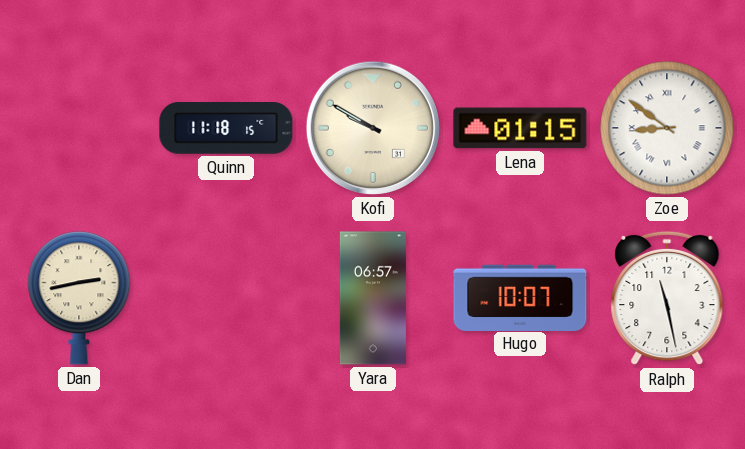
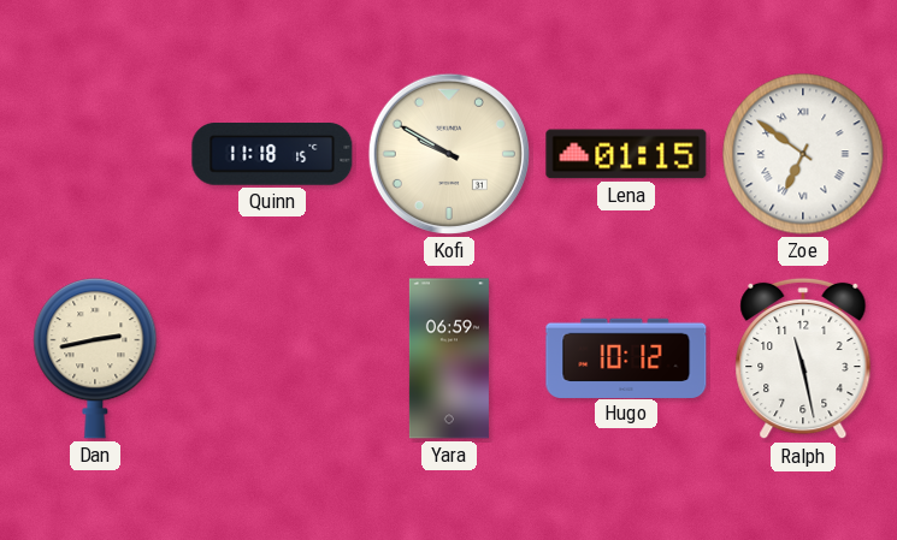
Zoe: 8:51 -> 6:51 (803, 154)
Yara: 06:57 -> 06:59 (449, 358)
Hugo: 10:07 -> 10:12 (626, 357)
